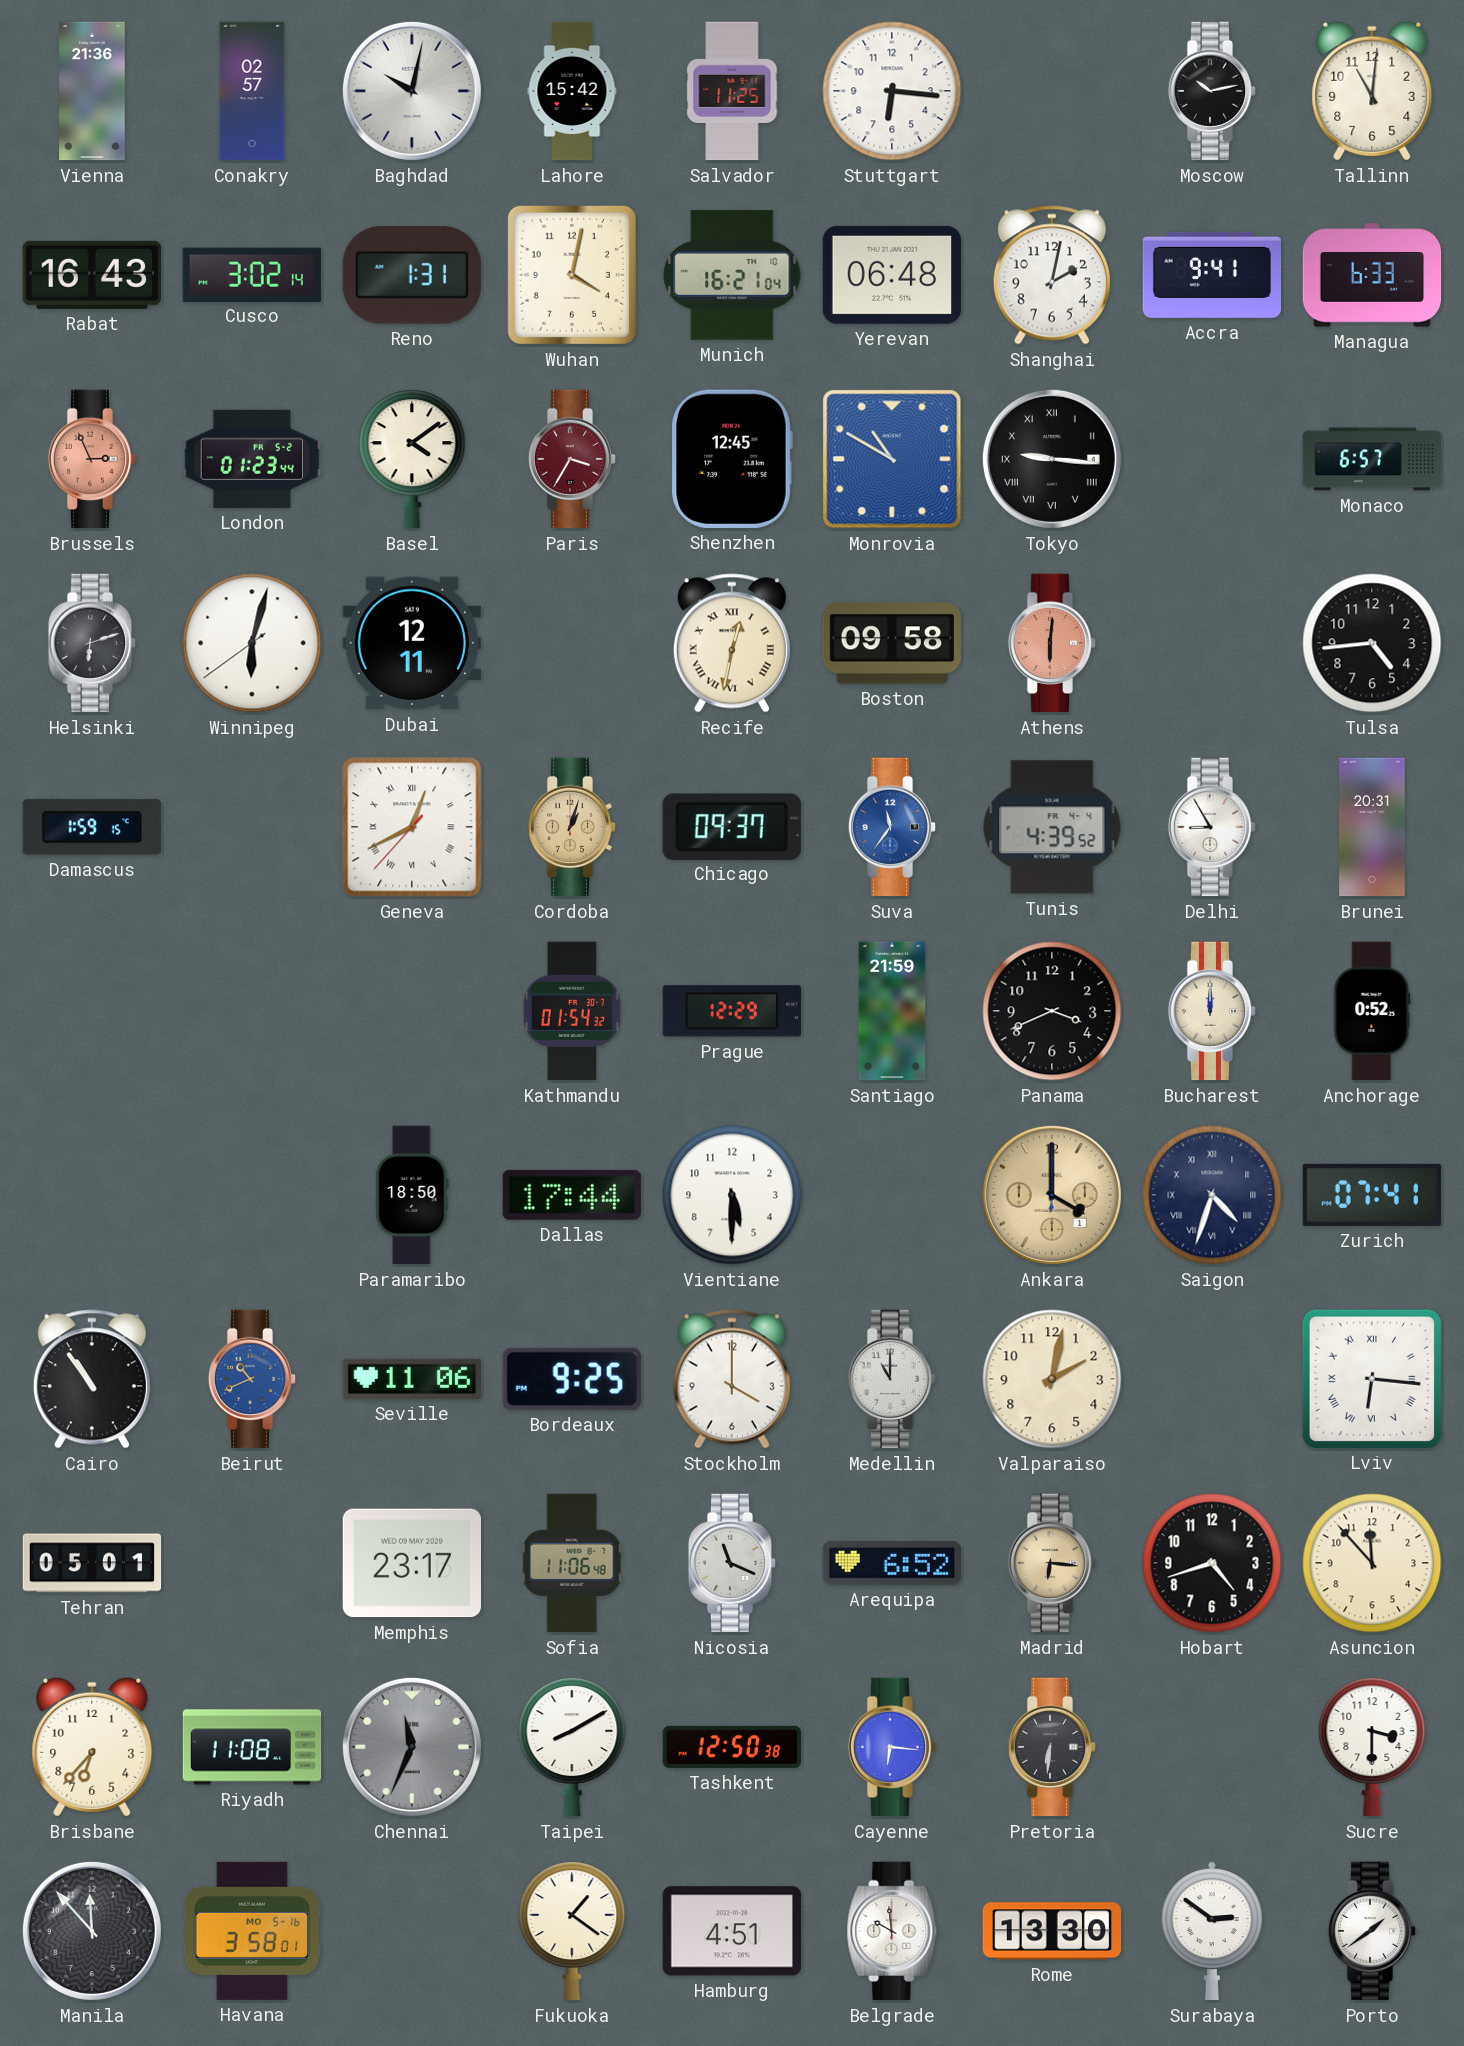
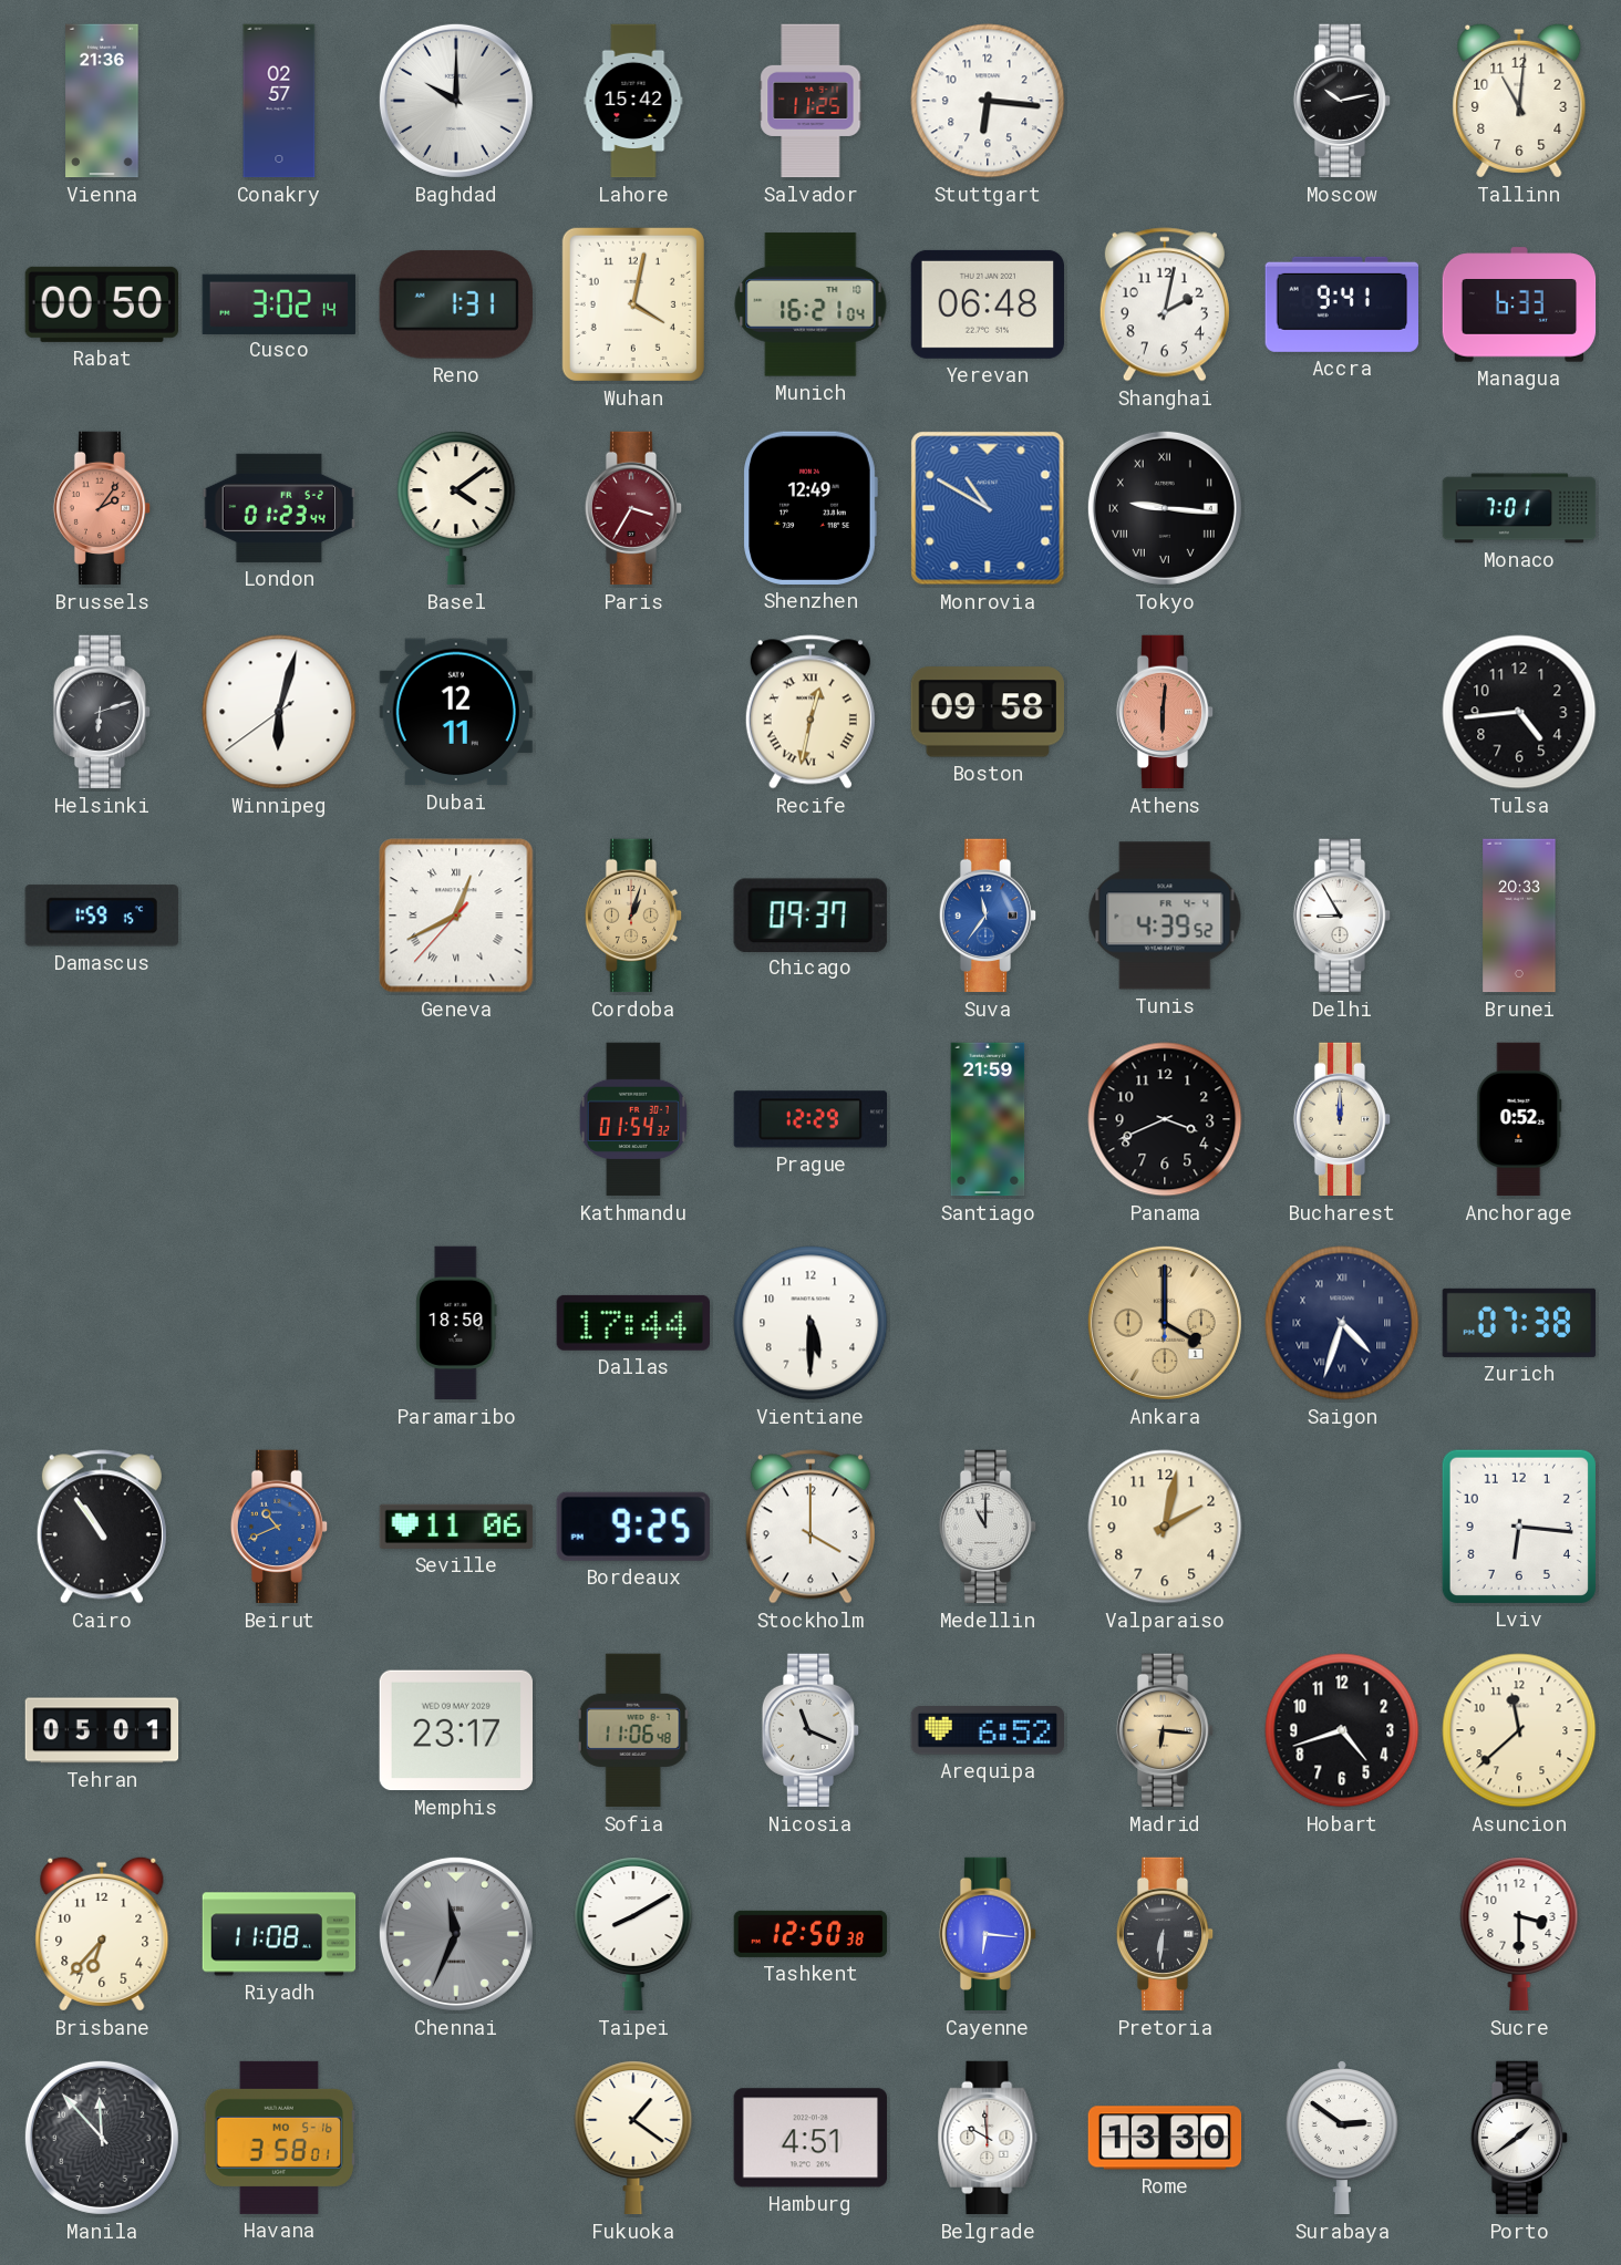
Baghdad: 10:02 -> 10:00 (456, 101)
Rabat: 16:43 -> 00:50 (101, 304)
Brussels: 2:56 -> 2:06 (102, 508)
Shenzhen: 12:45 -> 12:49 (810, 508)
Monaco: 6:57 -> 7:01 (1519, 508)
Brunei: 20:31 -> 20:33 (1519, 916)
Zurich: 07:41 -> 07:38 (1519, 1323)
Lviv numerals: Roman -> Arabic (1519, 1527)
Asuncion: 11:53 -> 11:38 (1519, 1730)
